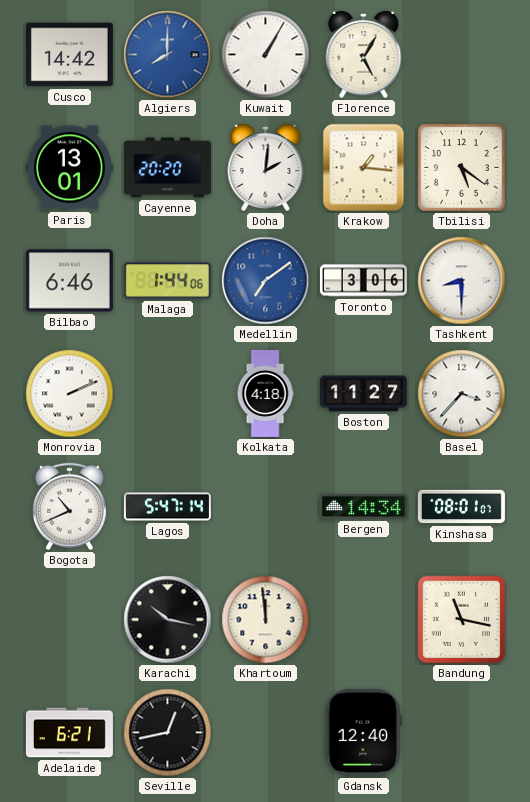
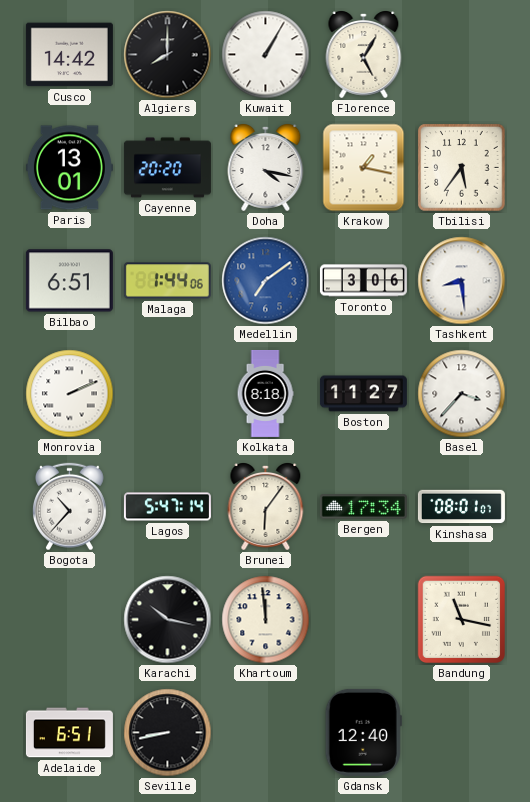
Algiers dial: blue -> black (168, 55)
Doha: 2:01 -> 4:17 (266, 168)
Krakow: 1:16 -> 1:17 (364, 168)
Tbilisi: 5:21 -> 5:36 (462, 168)
Bilbao: 6:46 -> 6:51 (69, 281)
Tashkent: 8:30 -> 8:29 (462, 281)
Kolkata: 4:18 -> 8:18 (265, 393)
Bogota: 10:41 -> 10:37 (69, 507)
Brunei: none -> 6:06 (266, 507)
Bergen: 14:34 -> 17:34 (363, 507)
Adelaide: 6:21 -> 6:51 (69, 733)
Seville: 12:43 -> 8:43 (168, 733)
